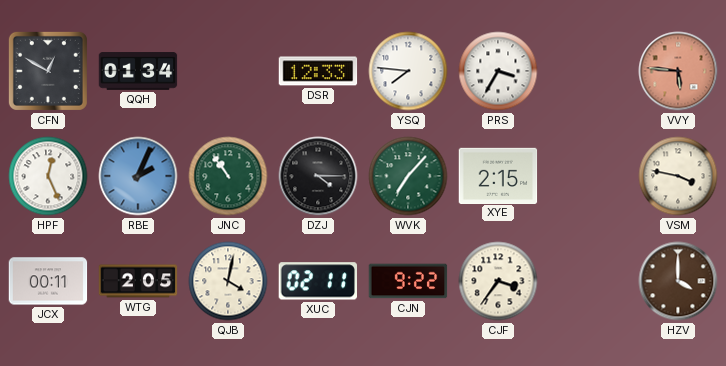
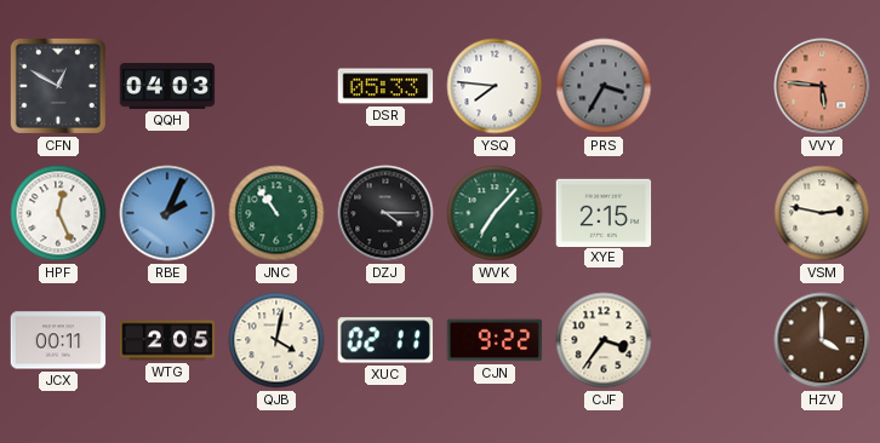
QQH: 01:34 -> 04:03 (167, 86)
DSR: 12:33 -> 05:33 (385, 86)
PRS dial: white -> grey (604, 86)
VSM: 3:47 -> 2:47 (822, 213)
